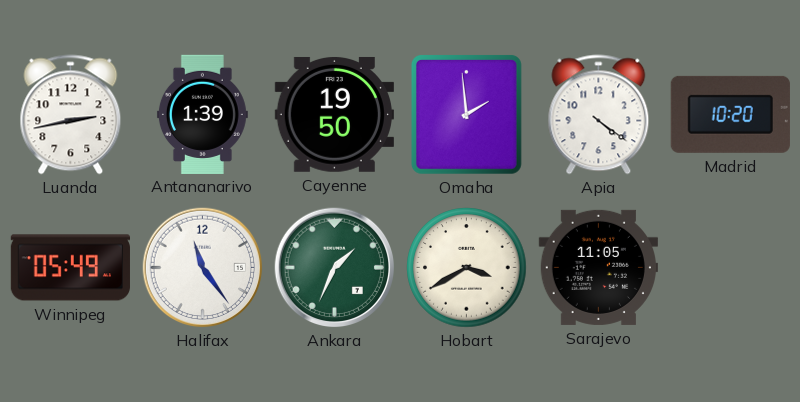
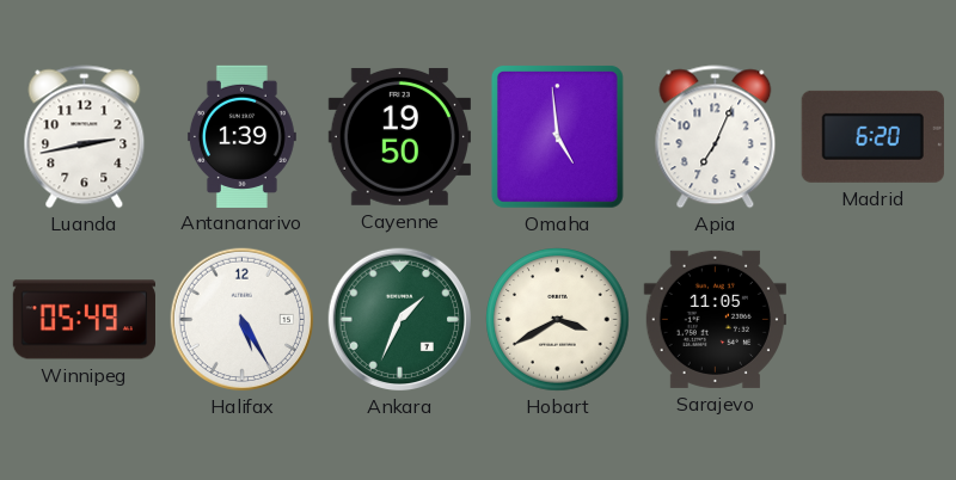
Omaha: 1:59 -> 4:59 (557, 136)
Apia: 4:21 -> 7:04 (716, 137)
Madrid: 10:20 -> 6:20 (872, 136)
Halifax: 11:24 -> 5:25 (243, 320)
